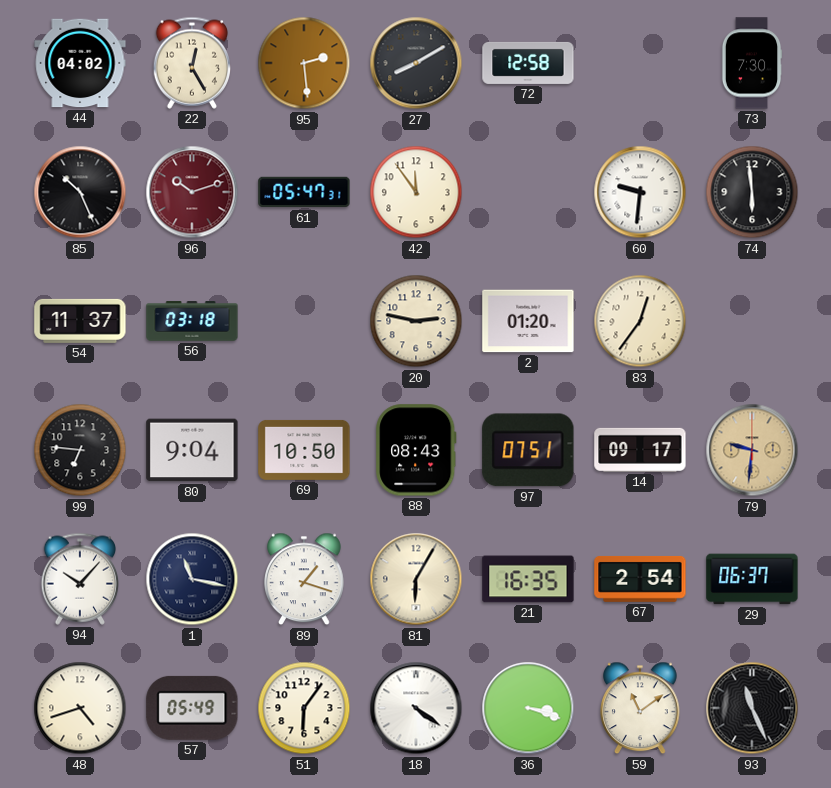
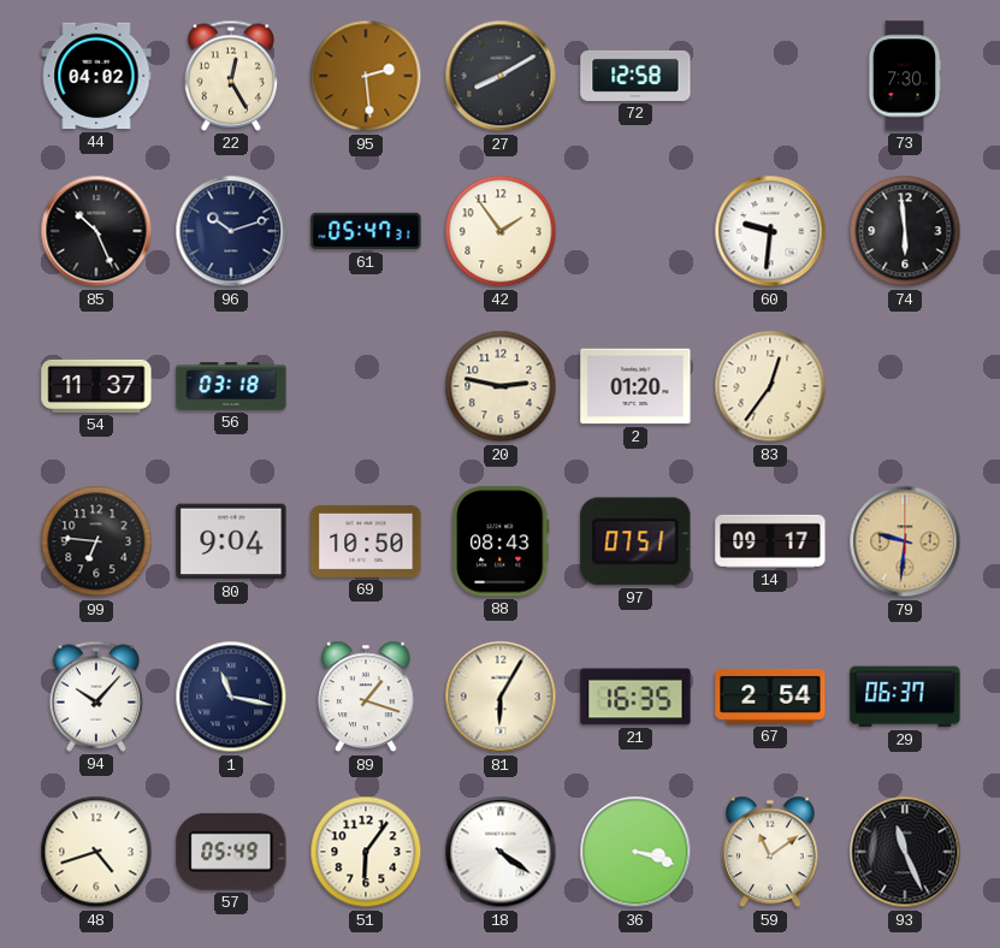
96 dial: burgundy -> navy (231, 231)
42: 11:54 -> 1:54 (501, 231)
